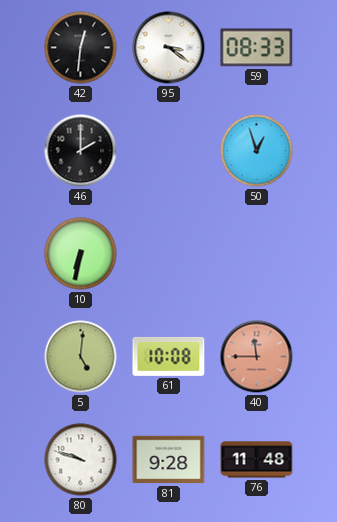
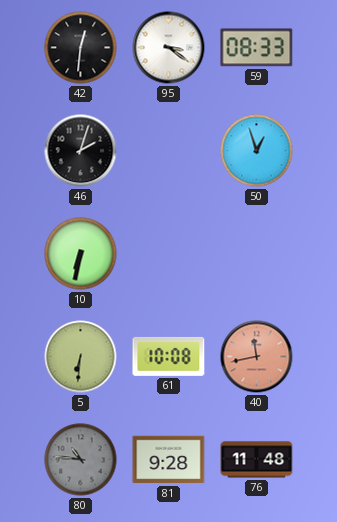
46: 2:00 -> 2:03 (81, 151)
5: 5:01 -> 6:31 (81, 357)
40: 11:45 -> 11:43 (257, 357)
80: 9:48 -> 10:46 (81, 460)
80 dial: white -> grey (81, 460)
